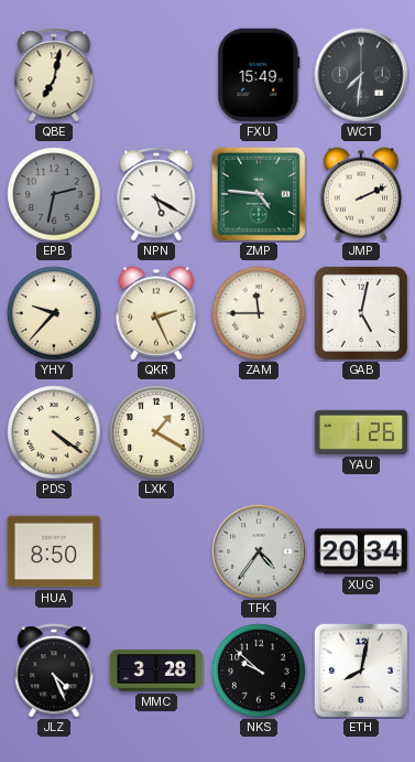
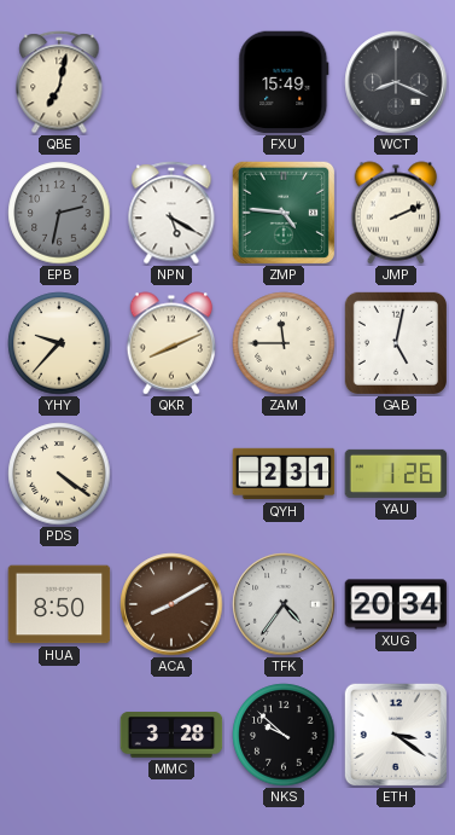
WCT: 7:31 -> 8:19 (396, 82)
QKR: 2:26 -> 8:11 (171, 343)
LXK: 1:20 -> none (156, 432)
QYH: none -> 2:31 (284, 474)
ACA: none -> 8:10 (171, 604)
JLZ: 4:26 -> none (54, 670)
ETH: 8:02 -> 3:21 (395, 733)
